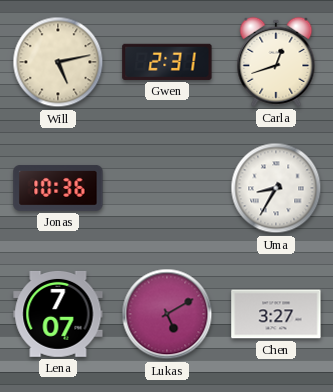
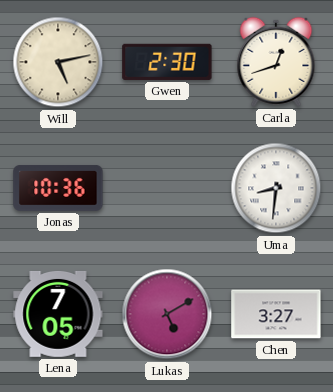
Gwen: 2:31 -> 2:30 (167, 62)
Uma: 8:35 -> 8:31 (276, 188)
Lena: 7:07 -> 7:05 (58, 314)
